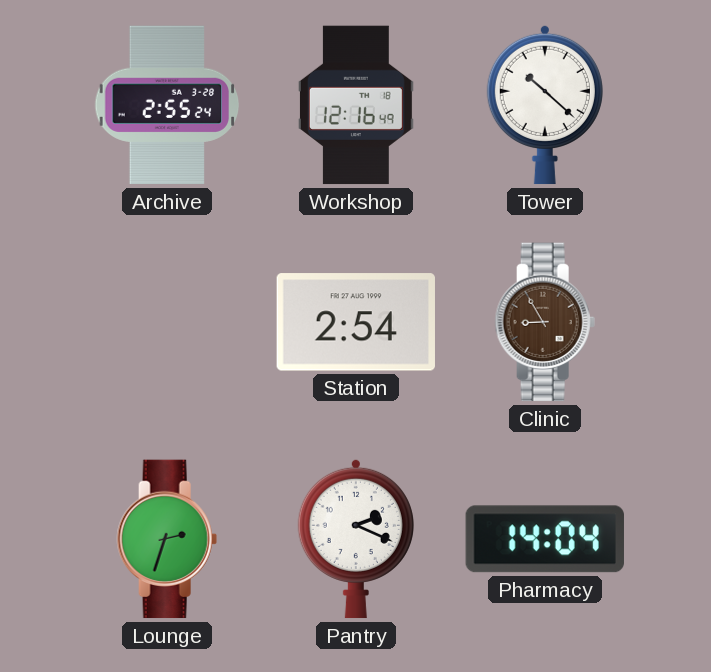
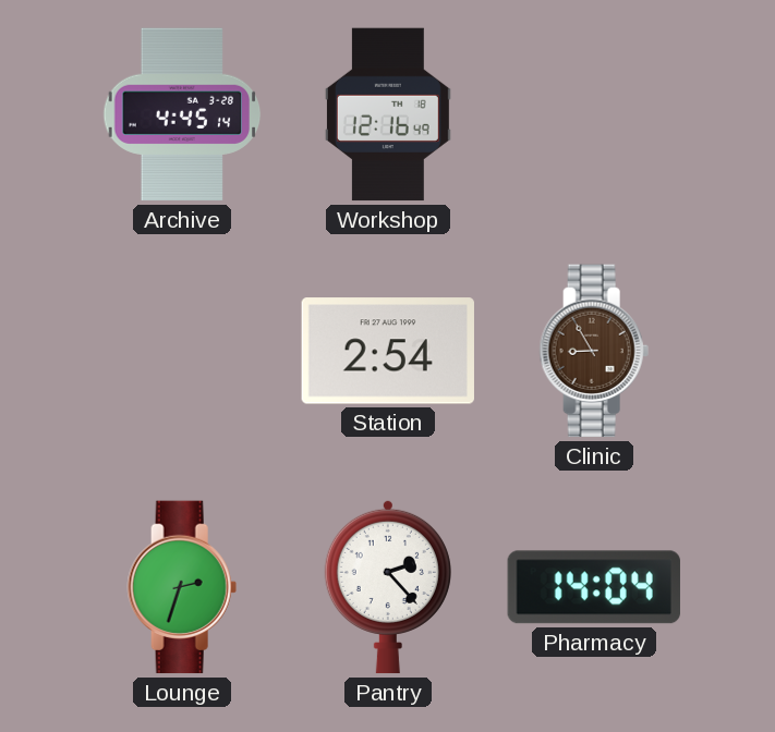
Archive: 2:55 -> 4:45 (182, 114)
Tower: 10:22 -> none (545, 105)
Pantry: 2:19 -> 2:23 (388, 587)
